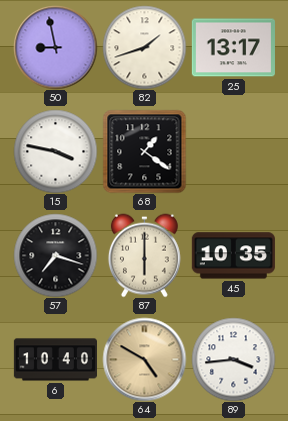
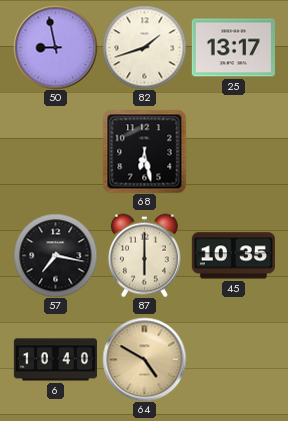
15: 3:47 -> none (55, 151)
68: 1:21 -> 6:28 (144, 151)
57: 7:18 -> 7:17 (55, 255)
89: 3:44 -> none (233, 359)
